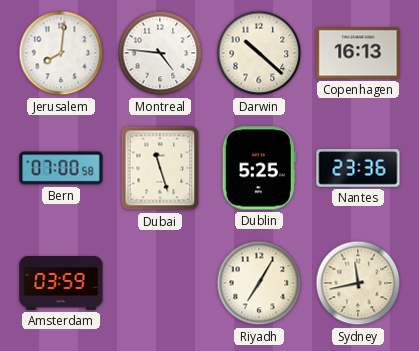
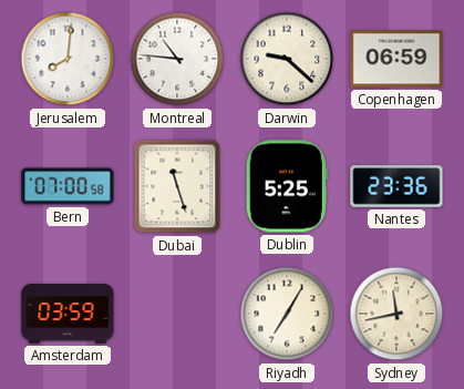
Montreal: 4:46 -> 10:46 (177, 59)
Darwin: 10:22 -> 9:22 (287, 59)
Copenhagen: 16:13 -> 06:59 (396, 59)
